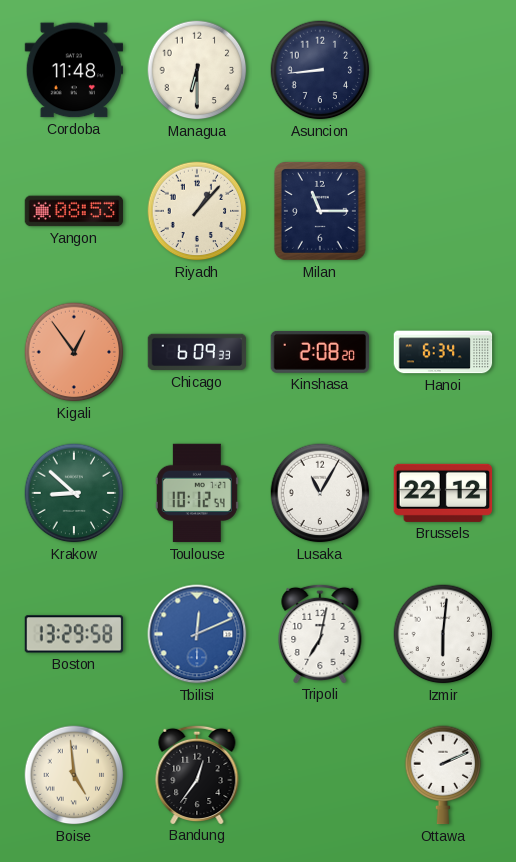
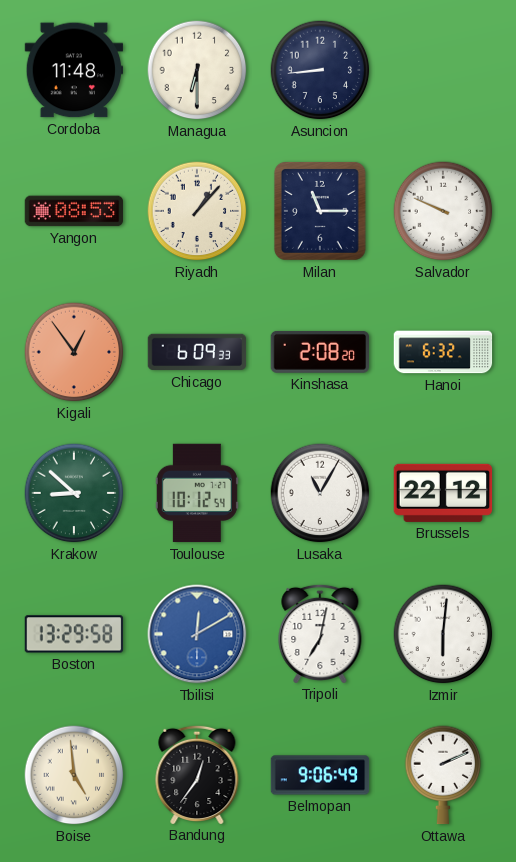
Salvador: none -> 9:49 (443, 211)
Hanoi: 6:34 -> 6:32 (443, 352)
Tbilisi: 12:11 -> 12:10 (197, 634)
Belmopan: none -> 9:06 (320, 775)
